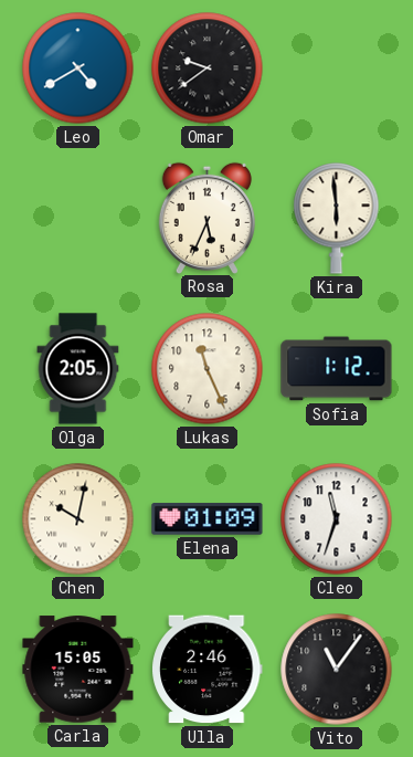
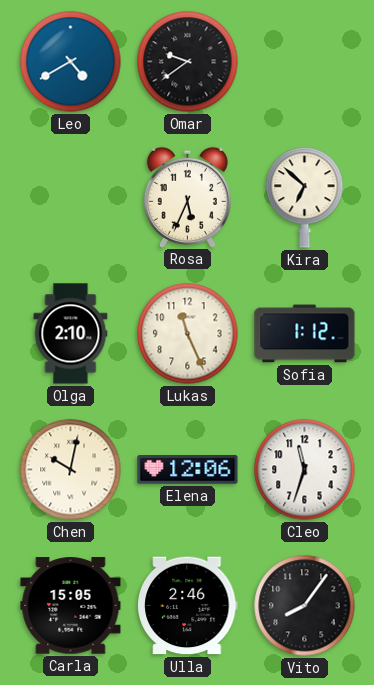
Kira: 5:59 -> 6:52 (305, 198)
Olga: 2:05 -> 2:10 (71, 334)
Elena: 01:09 -> 12:06 (188, 470)
Vito: 11:06 -> 8:06 (305, 606)
